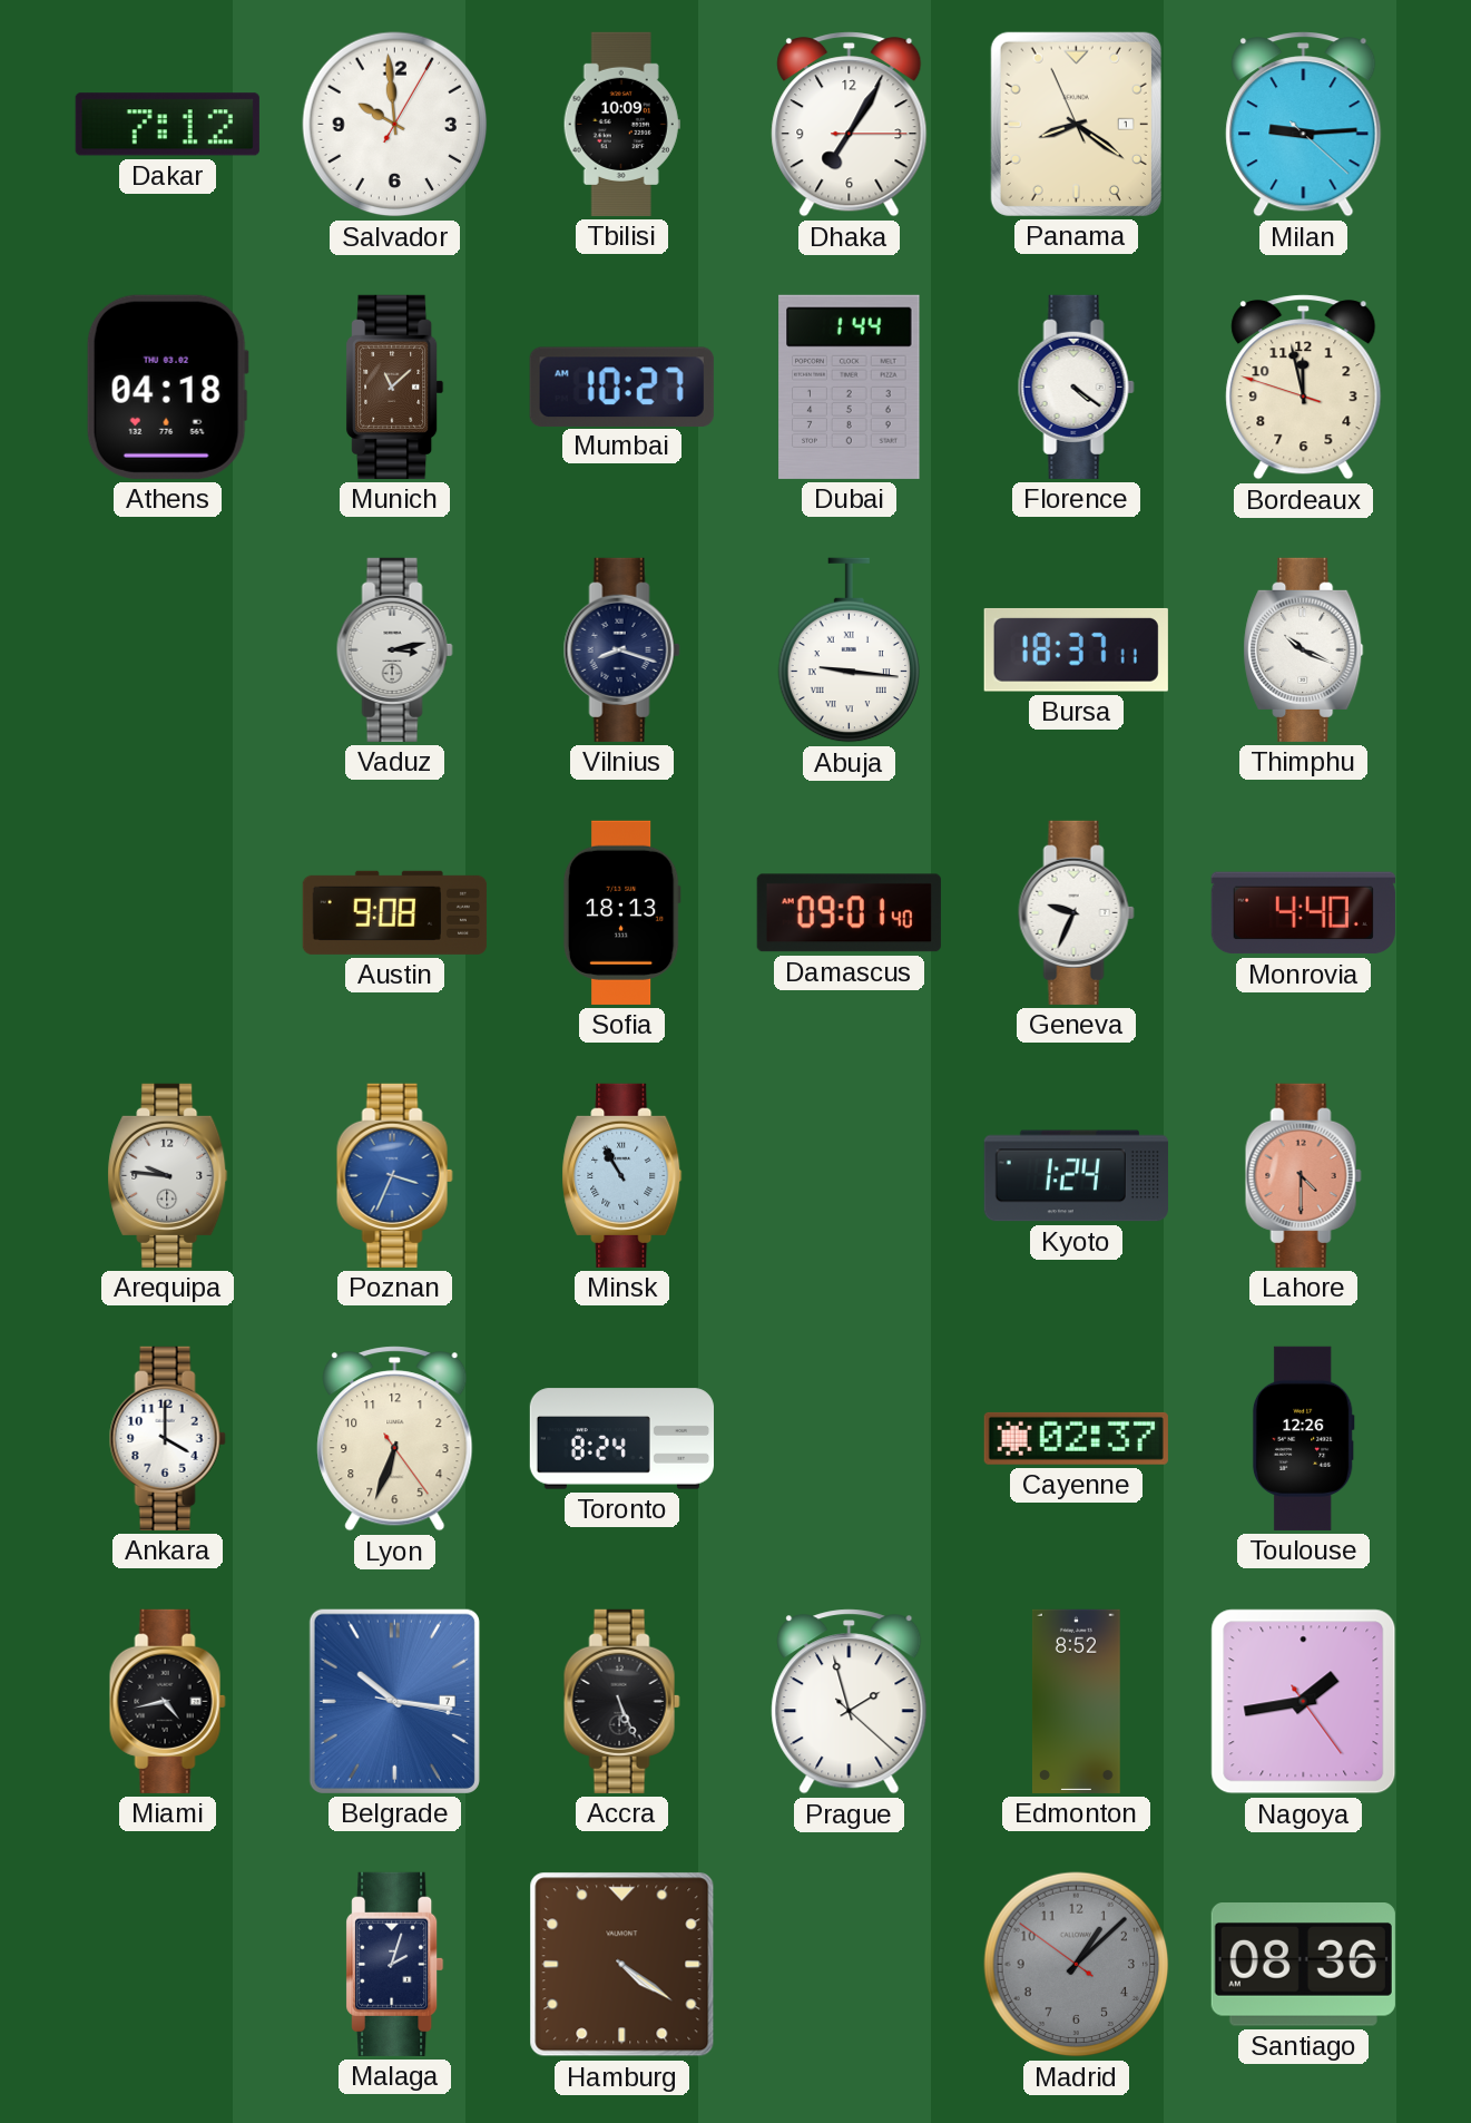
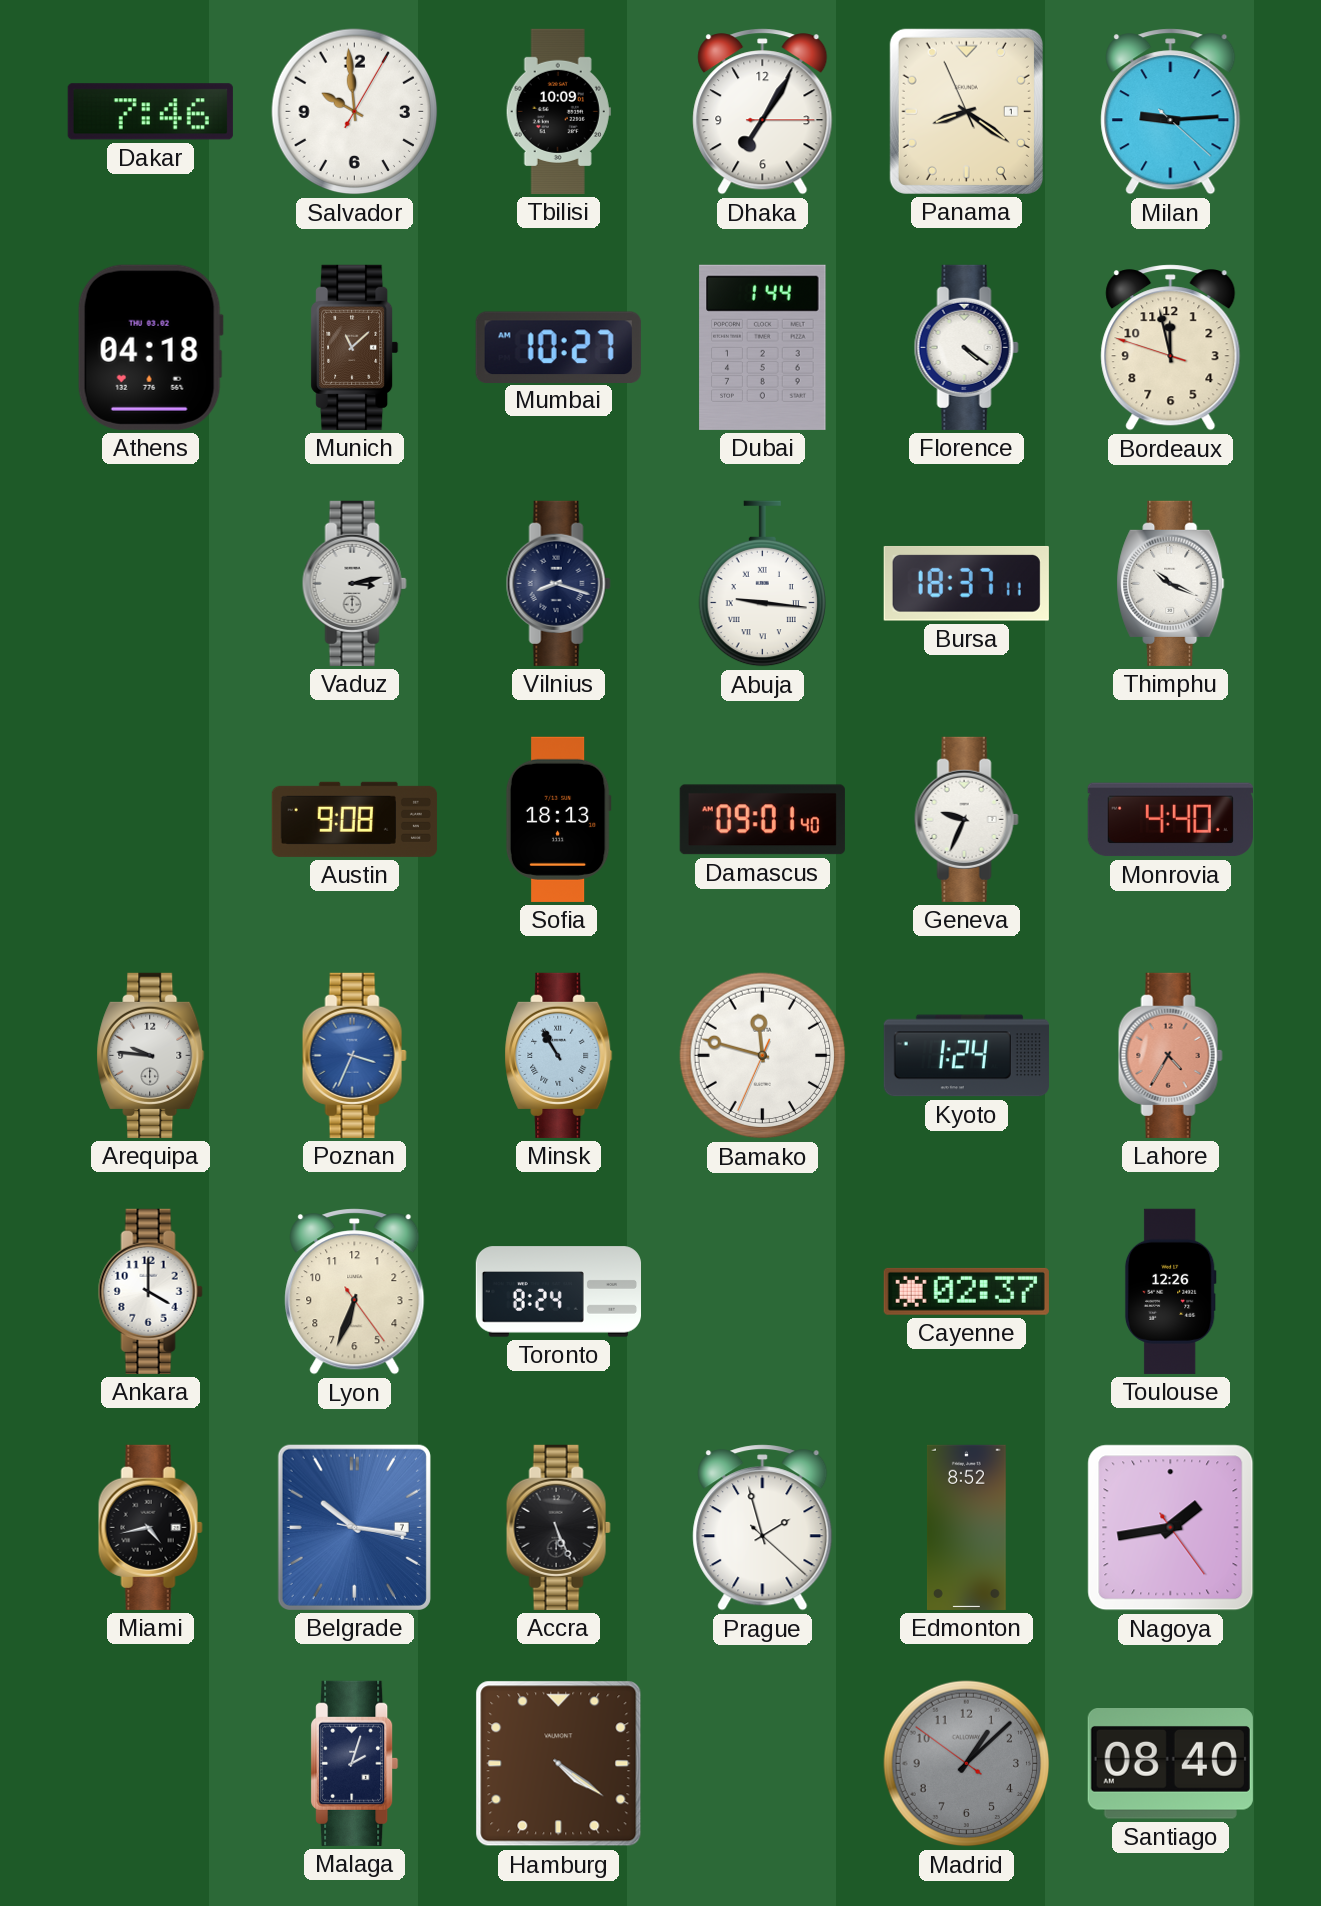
Dakar: 7:12 -> 7:46 (150, 112)
Bamako: none -> 11:47 (763, 1056)
Lahore: 4:30 -> 4:35 (1170, 1055)
Santiago: 08:36 -> 08:40 (1170, 1764)
